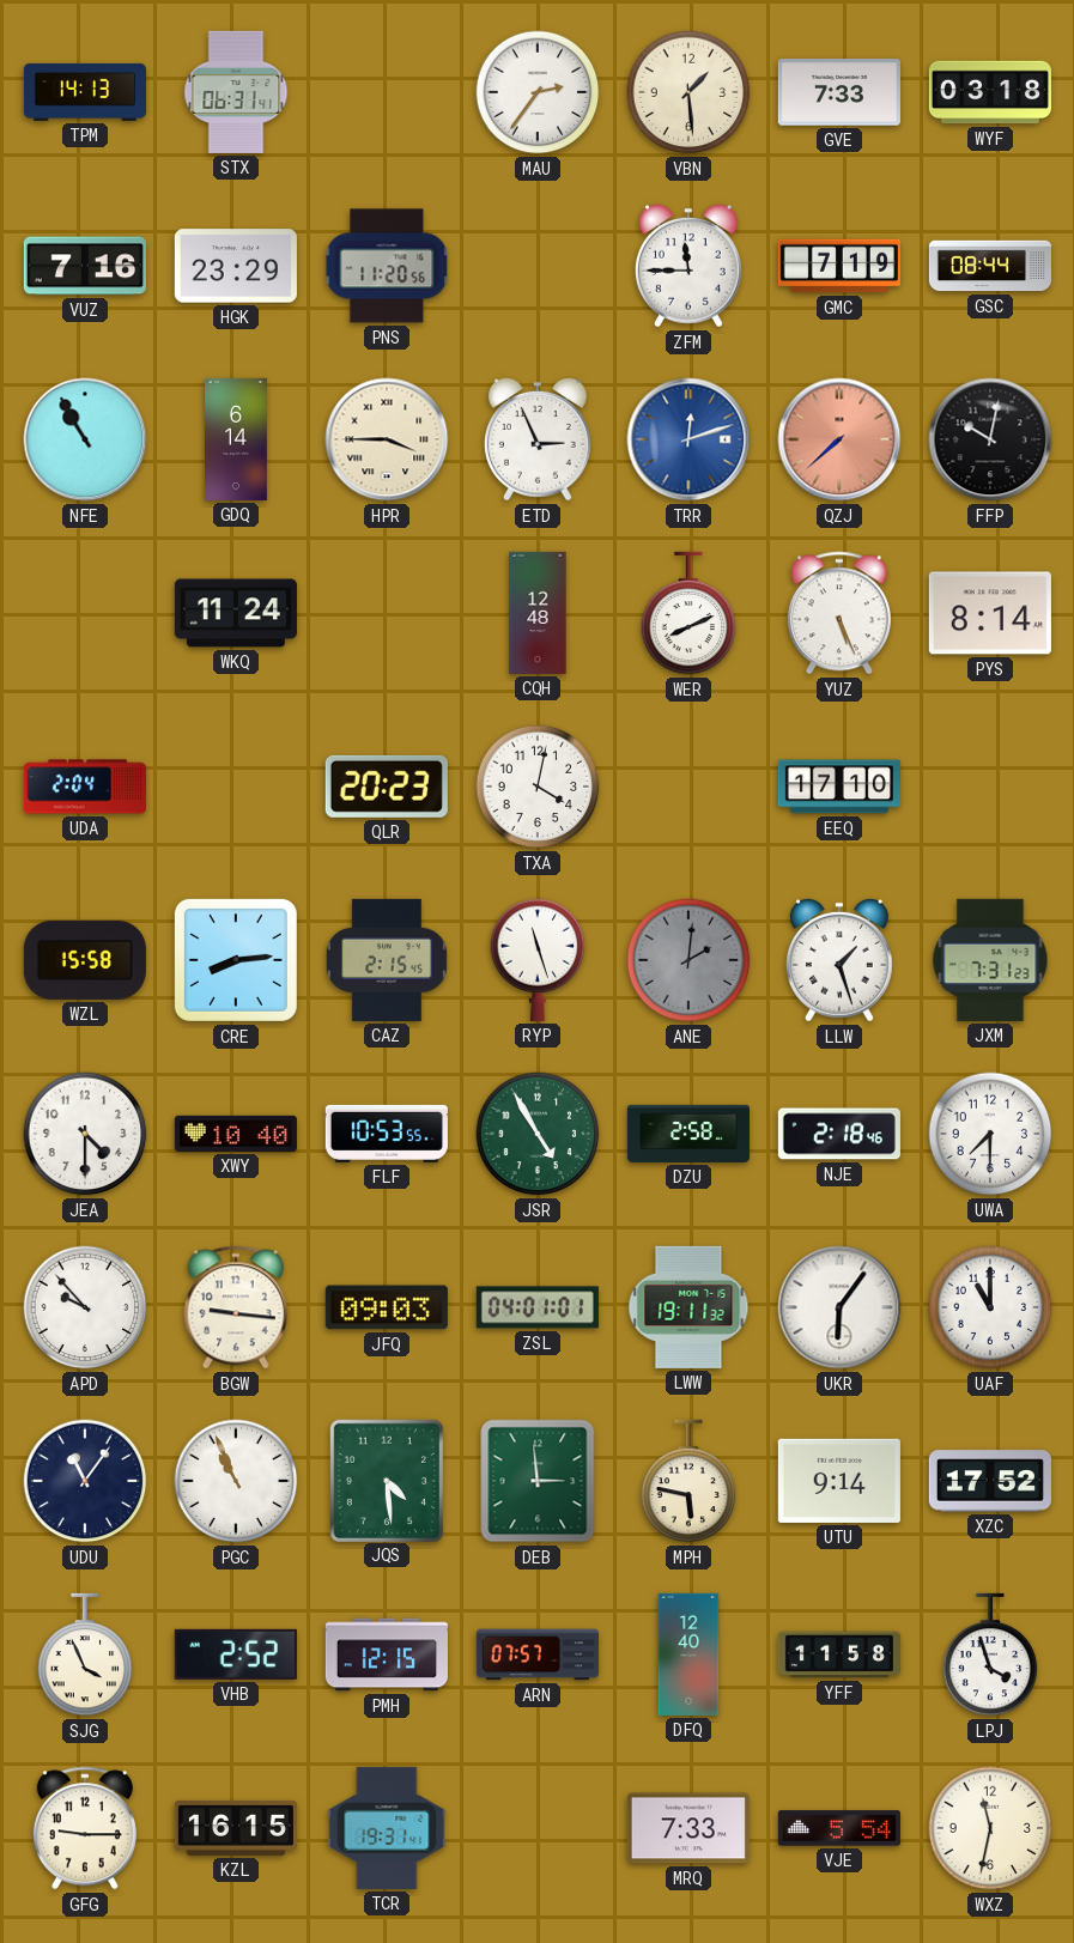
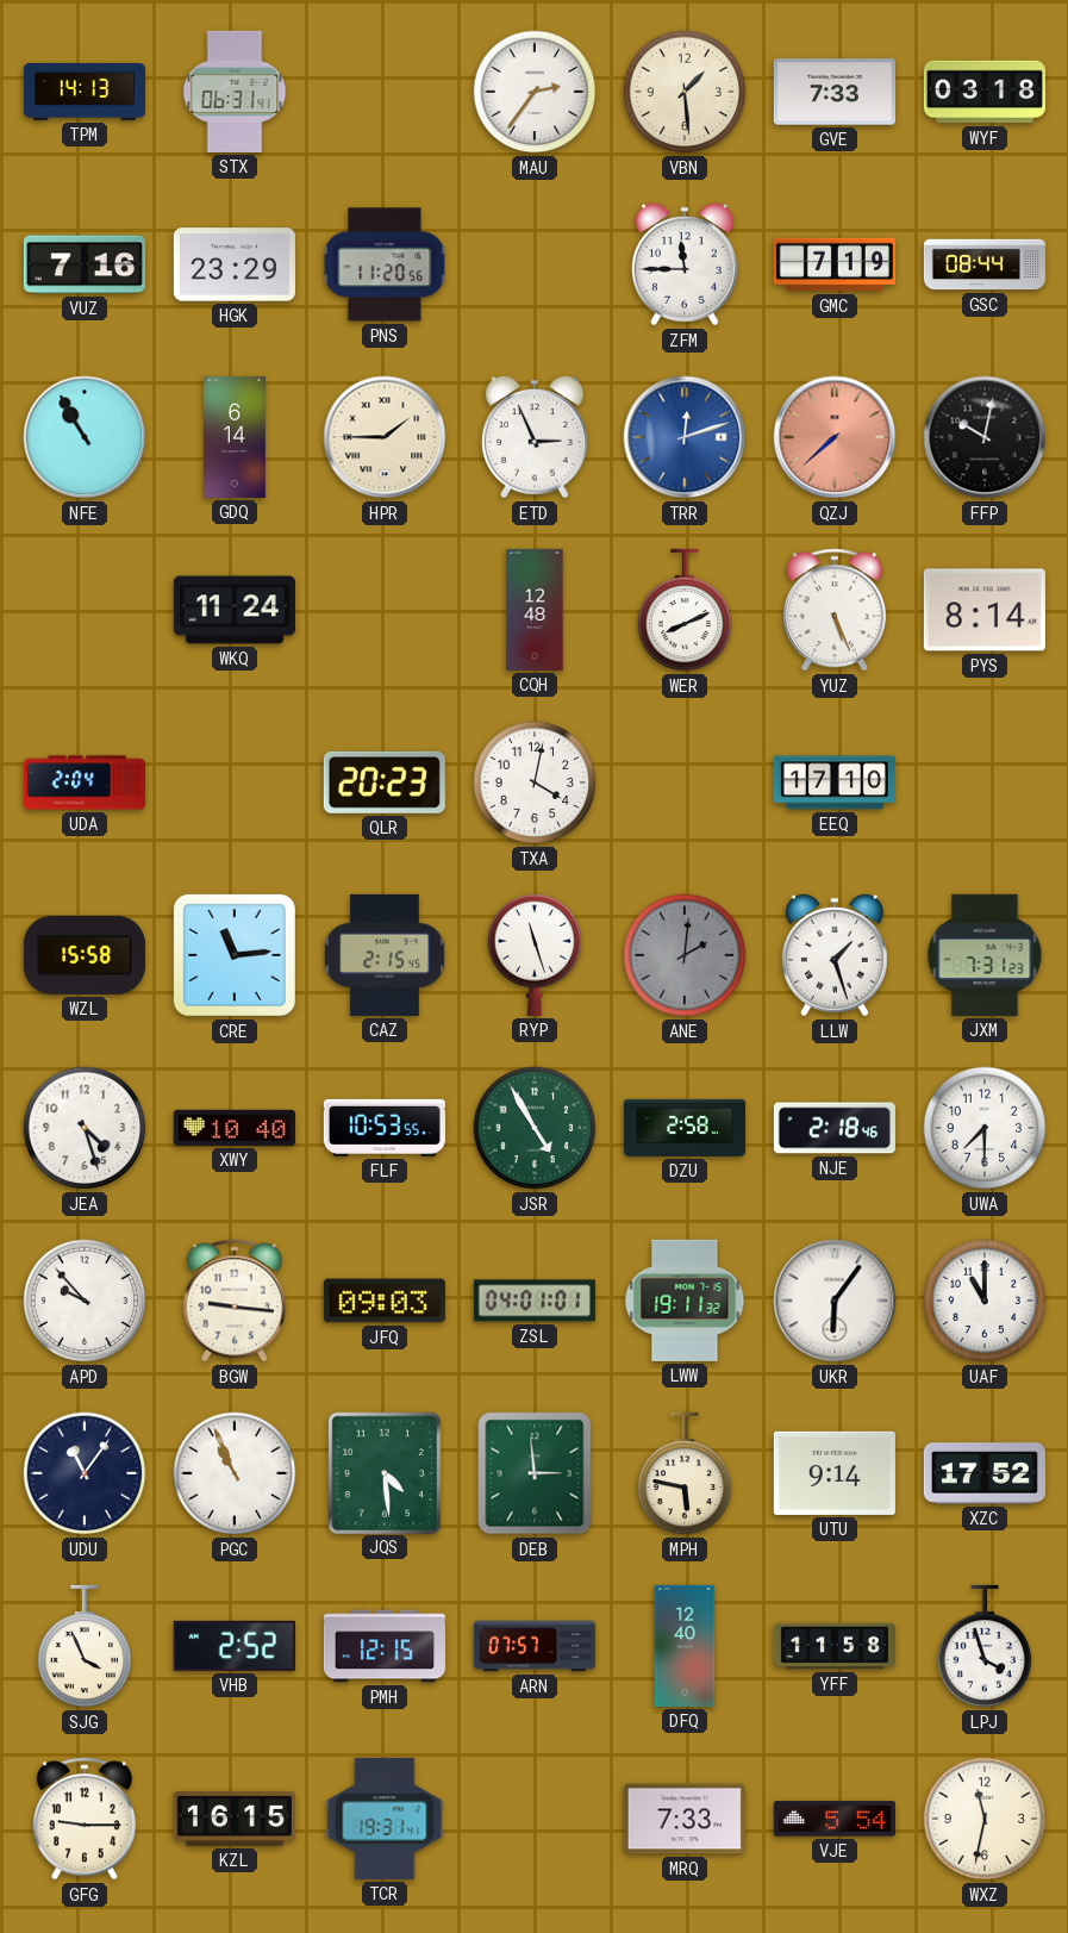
HPR: 3:45 -> 1:45 (385, 437)
CRE: 8:14 -> 11:14 (235, 955)
JEA: 4:30 -> 4:27 (85, 1128)
